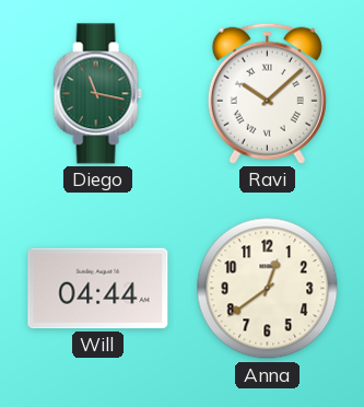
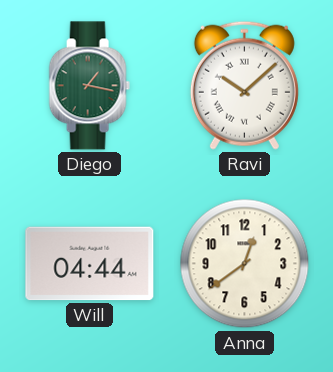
Diego: 11:17 -> 1:17 (89, 86)
